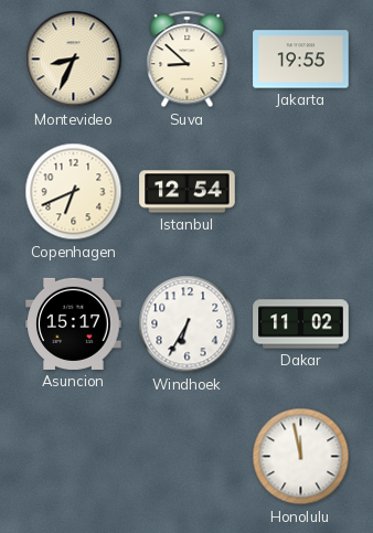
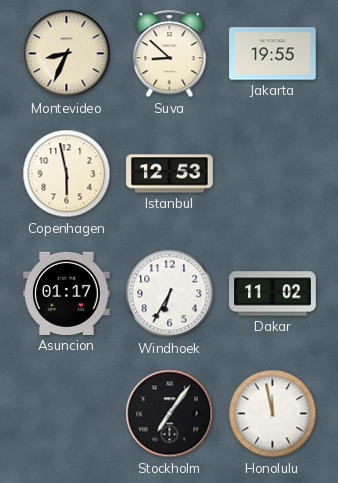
Copenhagen: 6:41 -> 5:58 (67, 174)
Istanbul: 12:54 -> 12:53 (170, 174)
Asuncion: 15:17 -> 01:17 (67, 293)
Stockholm: none -> 7:06 (170, 414)
